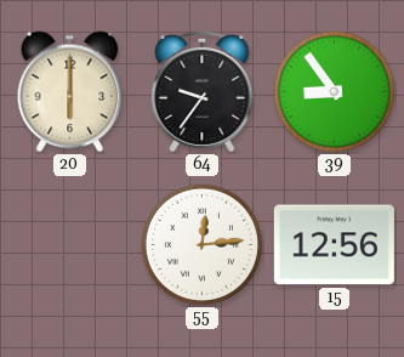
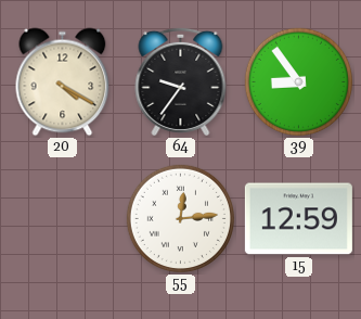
20: 6:00 -> 4:20 (63, 82)
15: 12:56 -> 12:59 (298, 219)
